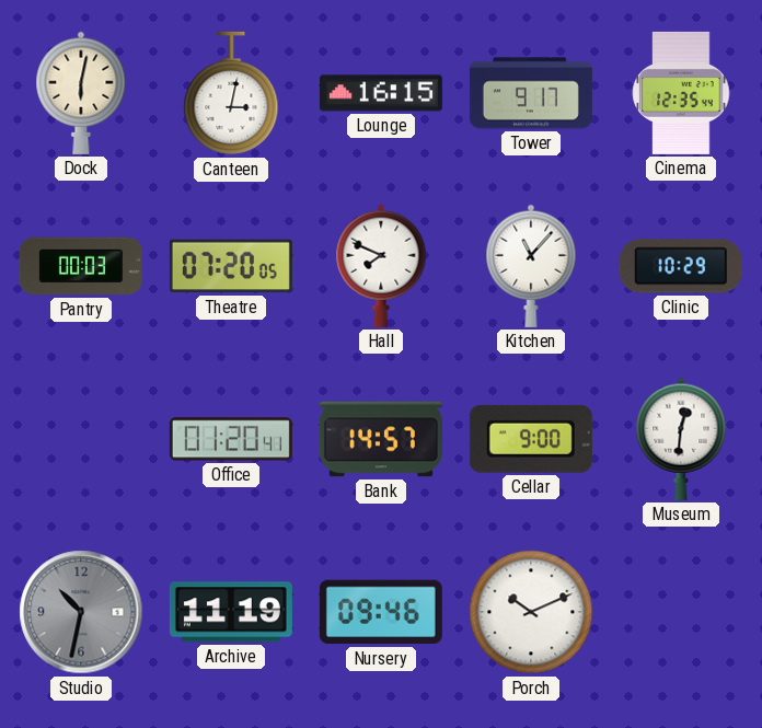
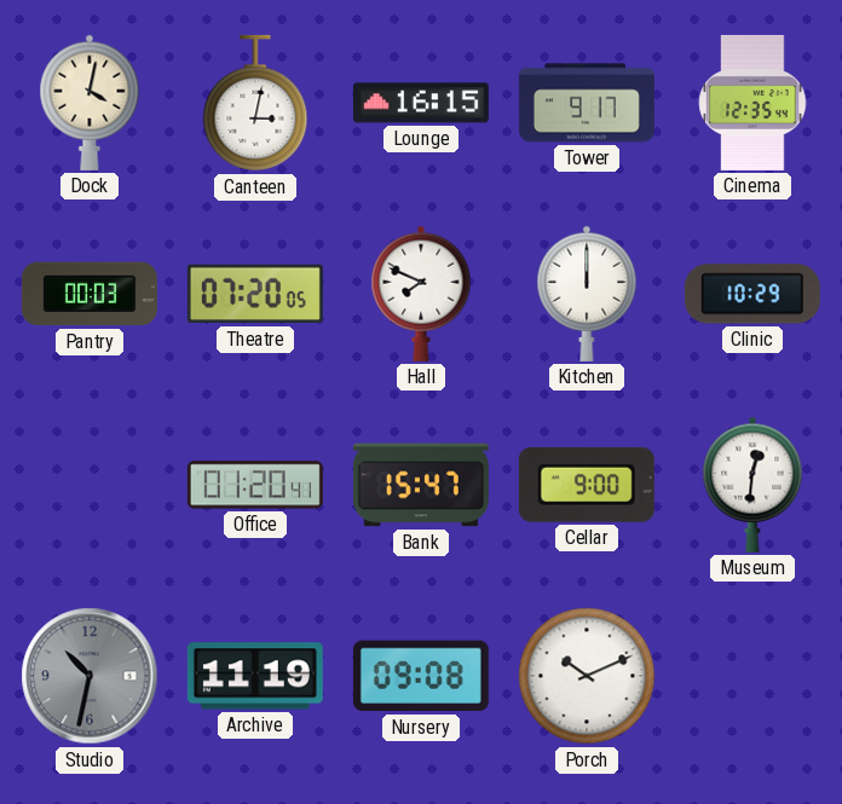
Dock: 6:02 -> 4:02 (90, 103)
Kitchen: 11:07 -> 12:00 (587, 294)
Bank: 14:57 -> 15:47 (421, 485)
Nursery: 09:46 -> 09:08 (421, 676)
